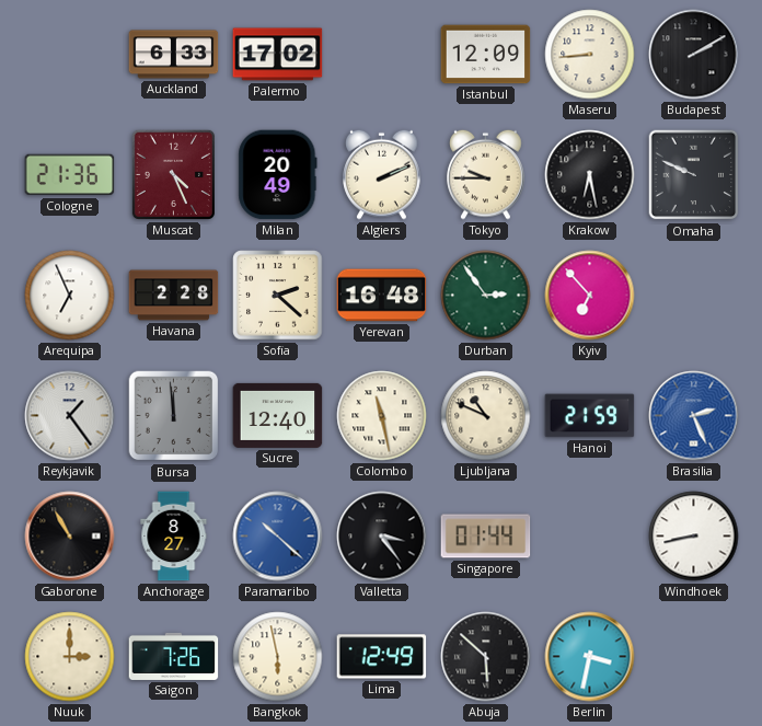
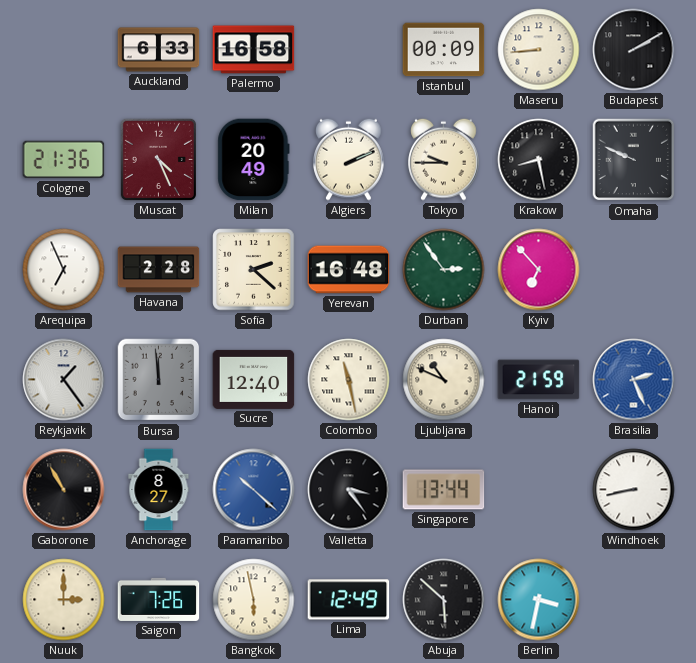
Palermo: 17:02 -> 16:58 (254, 50)
Istanbul: 12:09 -> 00:09 (444, 50)
Krakow: 6:28 -> 8:28 (539, 160)
Singapore: 01:44 -> 13:44 (444, 490)
